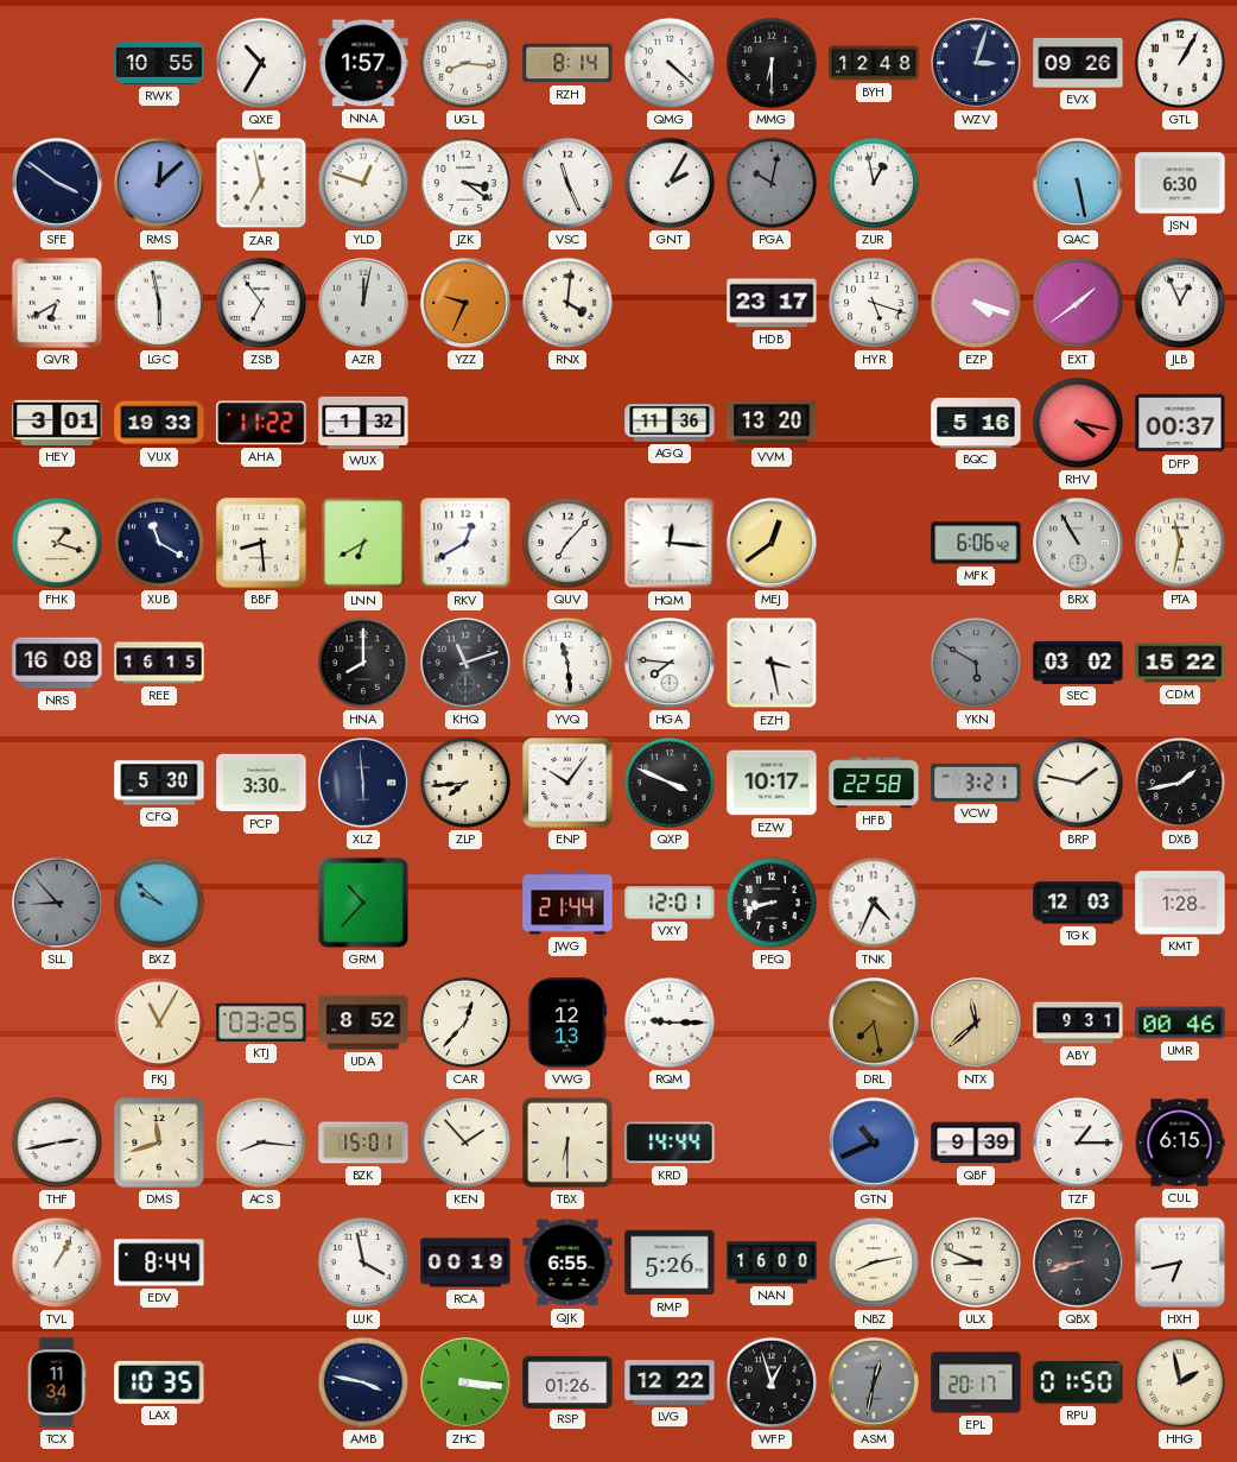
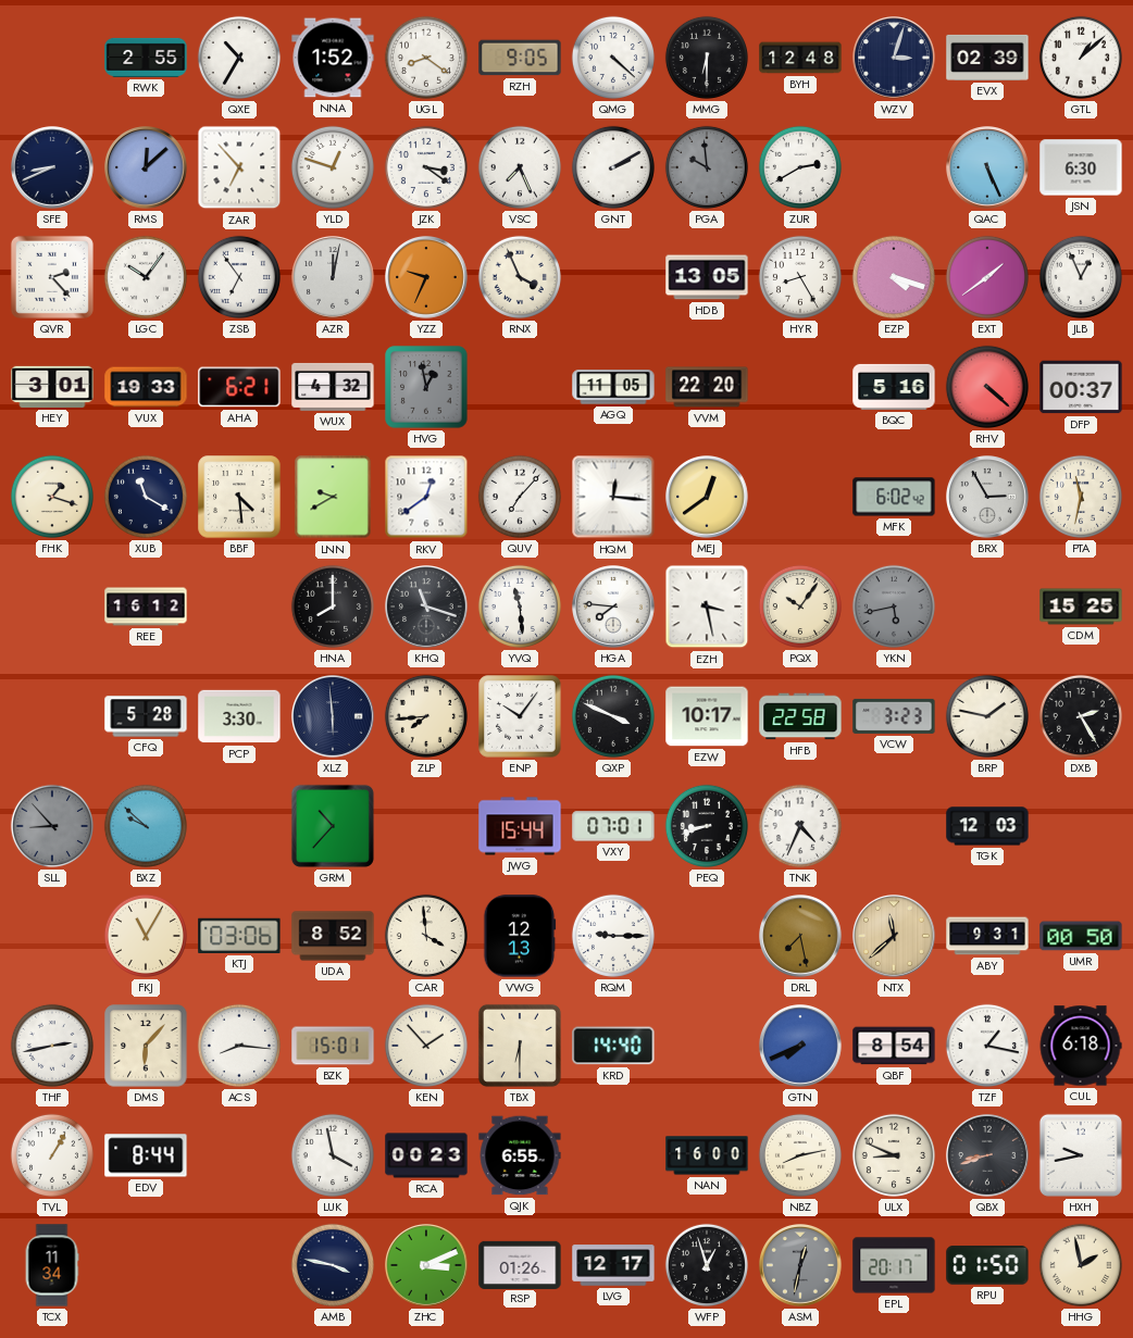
RWK: 10:55 -> 2:55 (146, 58)
NNA: 1:57 -> 1:52 (333, 58)
UGL: 8:16 -> 8:21 (426, 58)
RZH: 8:14 -> 9:05 (520, 58)
EVX: 09:26 -> 02:39 (987, 58)
GTL: 1:05 -> 1:08 (1081, 58)
SFE: 3:51 -> 8:41 (53, 168)
ZAR: 6:58 -> 6:53 (239, 167)
VSC: 11:26 -> 7:26 (520, 167)
GNT: 2:05 -> 2:10 (613, 167)
PGA: 10:02 -> 9:59 (707, 167)
ZUR: 12:58 -> 2:40 (800, 167)
QAC: 5:28 -> 5:26 (988, 168)
QVR: 6:40 -> 2:23 (52, 277)
LGC: 5:58 -> 10:06 (146, 277)
RNX: 4:01 -> 3:56 (520, 277)
HDB: 23:17 -> 13:05 (707, 277)
HYR: 5:18 -> 8:25 (800, 277)
AHA: 11:22 -> 6:21 (239, 387)
WUX: 1:32 -> 4:32 (333, 387)
HVG: none -> 12:58 (426, 387)
AGQ: 11:36 -> 11:05 (613, 387)
VVM: 13:20 -> 22:20 (707, 387)
RHV: 4:17 -> 4:22 (987, 387)
BBF: 8:29 -> 4:29 (239, 497)
LNN: 6:40 -> 9:40 (333, 497)
RKV: 12:40 -> 12:39 (426, 497)
MFK: 6:06 -> 6:02 (894, 497)
BRX: 10:55 -> 2:55 (988, 498)
NRS: 16:08 -> none (57, 663)
REE: 16:15 -> 16:12 (146, 607)
KHQ: 11:12 -> 11:18 (427, 608)
PQX: none -> 10:06 (800, 607)
YKN: 5:50 -> 5:43 (894, 607)
SEC: 03:02 -> none (1078, 663)
CDM: 15:22 -> 15:25 (1081, 607)
CFQ: 5:30 -> 5:28 (146, 716)
VCW: 3:21 -> 3:23 (894, 716)
DXB: 1:43 -> 2:25 (1081, 716)
JWG: 21:44 -> 15:44 (520, 826)
VXY: 12:01 -> 07:01 (613, 826)
KMT: 1:28 -> none (1180, 903)
KTJ: 03:25 -> 03:06 (239, 936)
CAR: 12:37 -> 3:59 (426, 936)
UMR: 00:46 -> 00:50 (1081, 936)
DMS: 11:42 -> 6:07 (146, 1046)
KRD: 14:44 -> 14:40 (613, 1046)
GTN: 10:41 -> 7:41 (801, 1047)
QBF: 9:39 -> 8:54 (894, 1046)
TZF: 1:15 -> 1:17 (987, 1046)
CUL: 6:15 -> 6:18 (1081, 1046)
RCA: 00:19 -> 00:23 (426, 1155)
RMP: 5:26 -> none (670, 1262)
HXH: 6:43 -> 9:43 (1081, 1155)
LAX: 10:35 -> none (159, 1382)
ZHC: 3:16 -> 3:11 (427, 1266)
LVG: 12:22 -> 12:17 (613, 1265)
